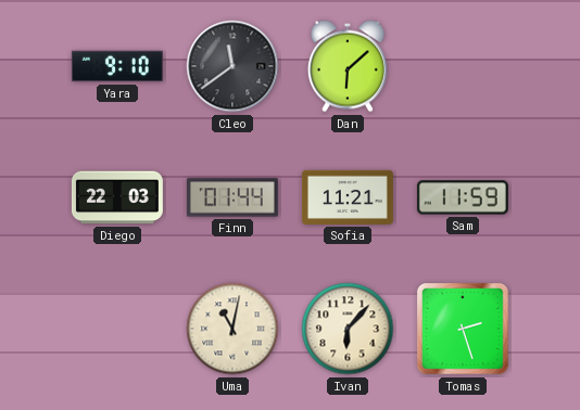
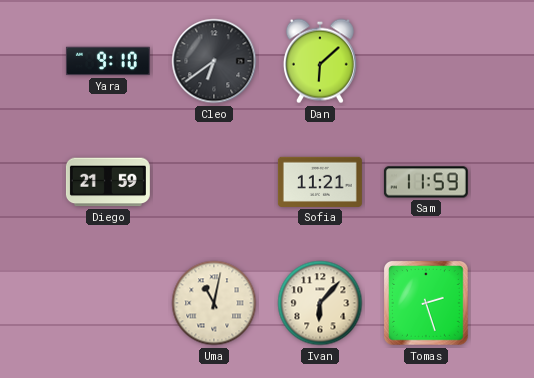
Cleo: 11:39 -> 6:39 (214, 61)
Diego: 22:03 -> 21:59 (108, 182)
Finn: 01:44 -> none (232, 197)
